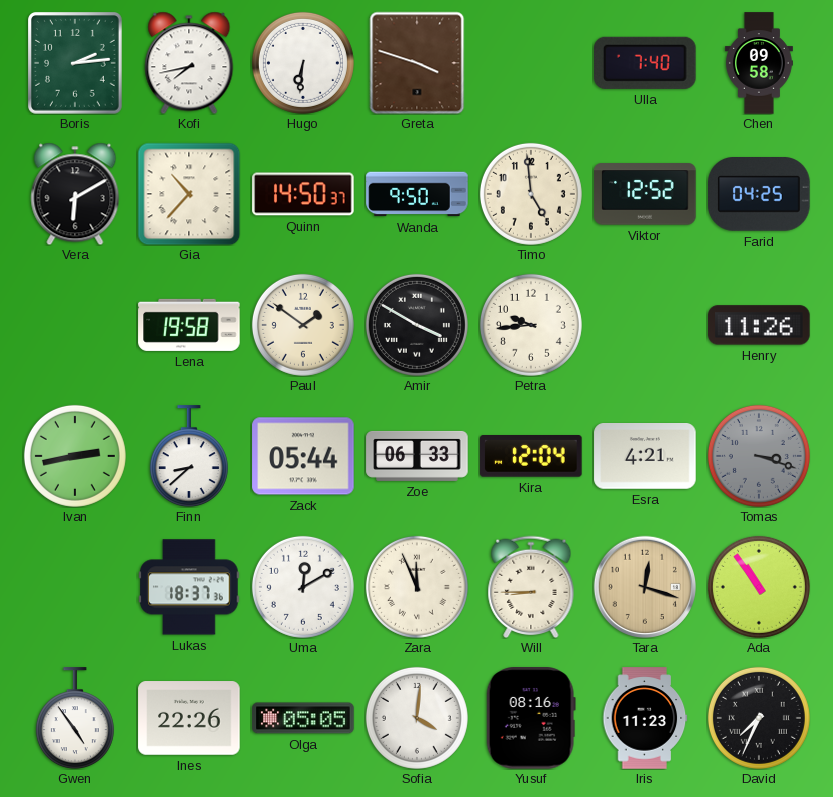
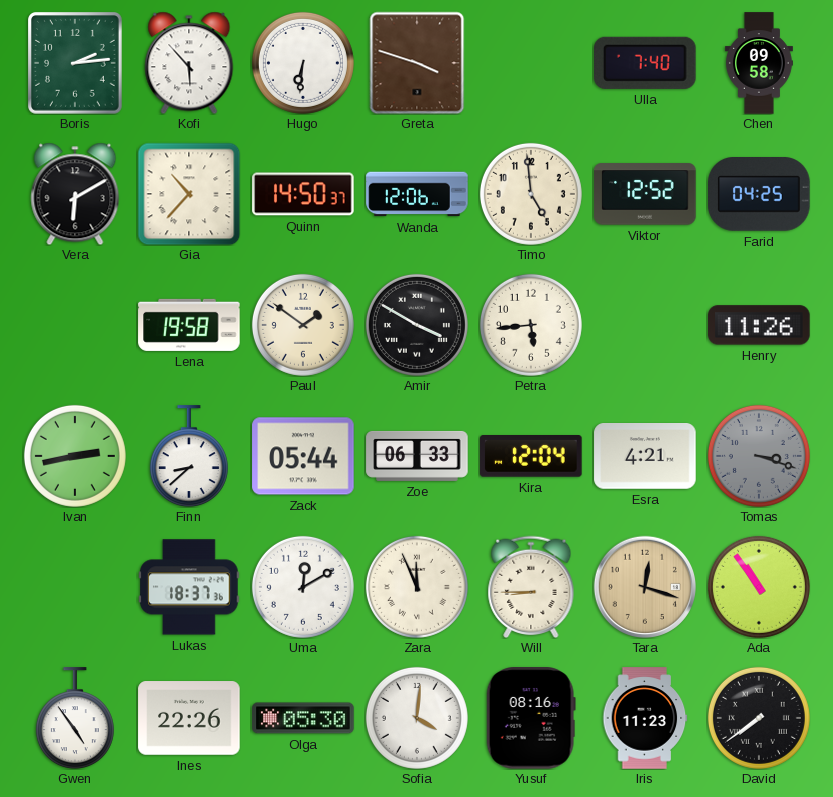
Kofi: 7:43 -> 5:53 (189, 63)
Wanda: 9:50 -> 12:06 (417, 194)
Petra: 9:44 -> 5:44 (531, 325)
Olga: 05:05 -> 05:30 (303, 718)
David: 7:34 -> 7:39 (759, 718)
